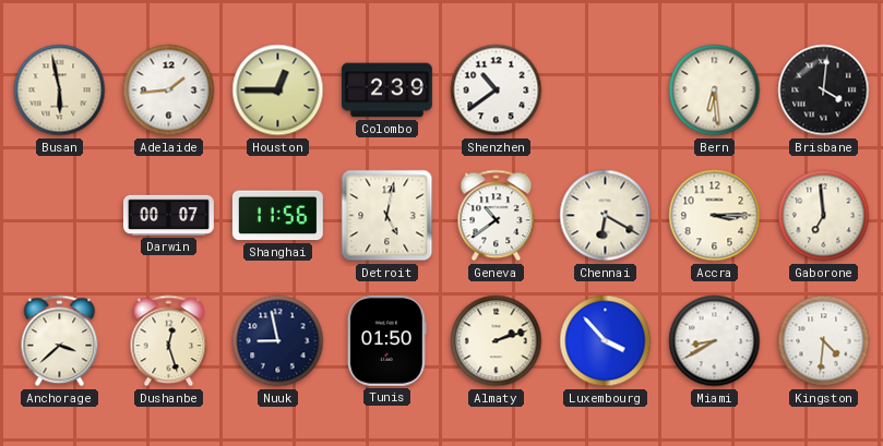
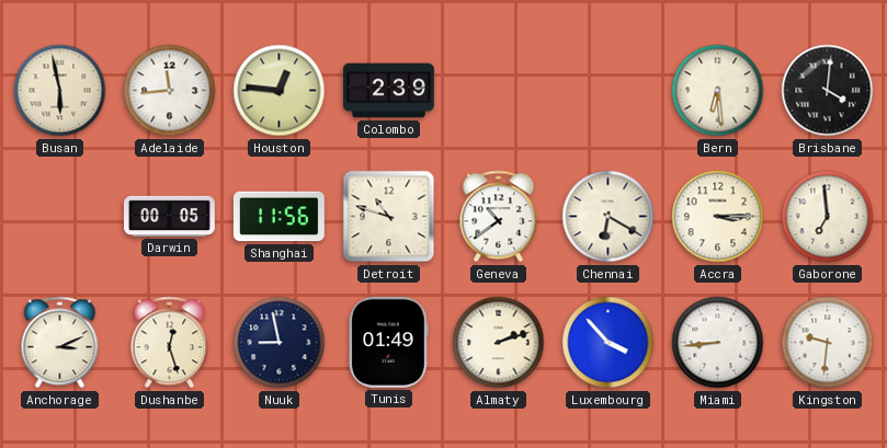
Adelaide: 1:44 -> 11:44 (170, 91)
Houston: 12:45 -> 12:46 (280, 91)
Shenzhen: 10:39 -> none (497, 91)
Darwin: 00:07 -> 00:05 (169, 216)
Detroit: 5:02 -> 10:48 (389, 217)
Anchorage: 3:38 -> 3:11 (60, 343)
Tunis: 01:50 -> 01:49 (389, 342)
Miami: 8:40 -> 8:44 (718, 343)
Kingston: 4:31 -> 9:31 (828, 343)
